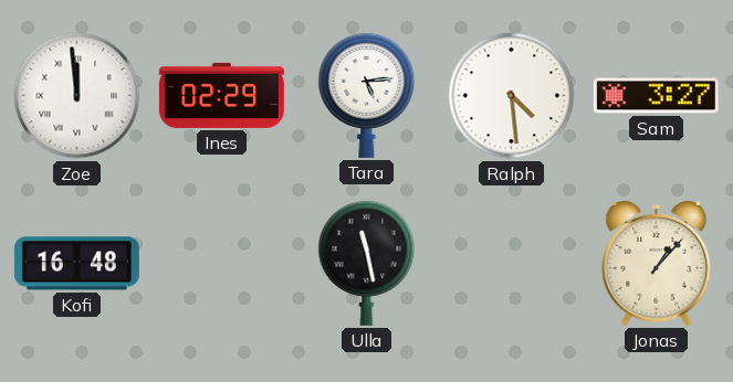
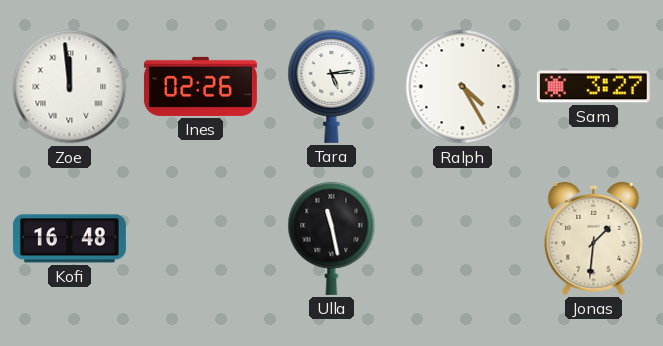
Ines: 02:29 -> 02:26 (200, 86)
Ralph: 4:29 -> 4:25 (463, 87)
Jonas: 1:07 -> 1:31 (594, 238)
